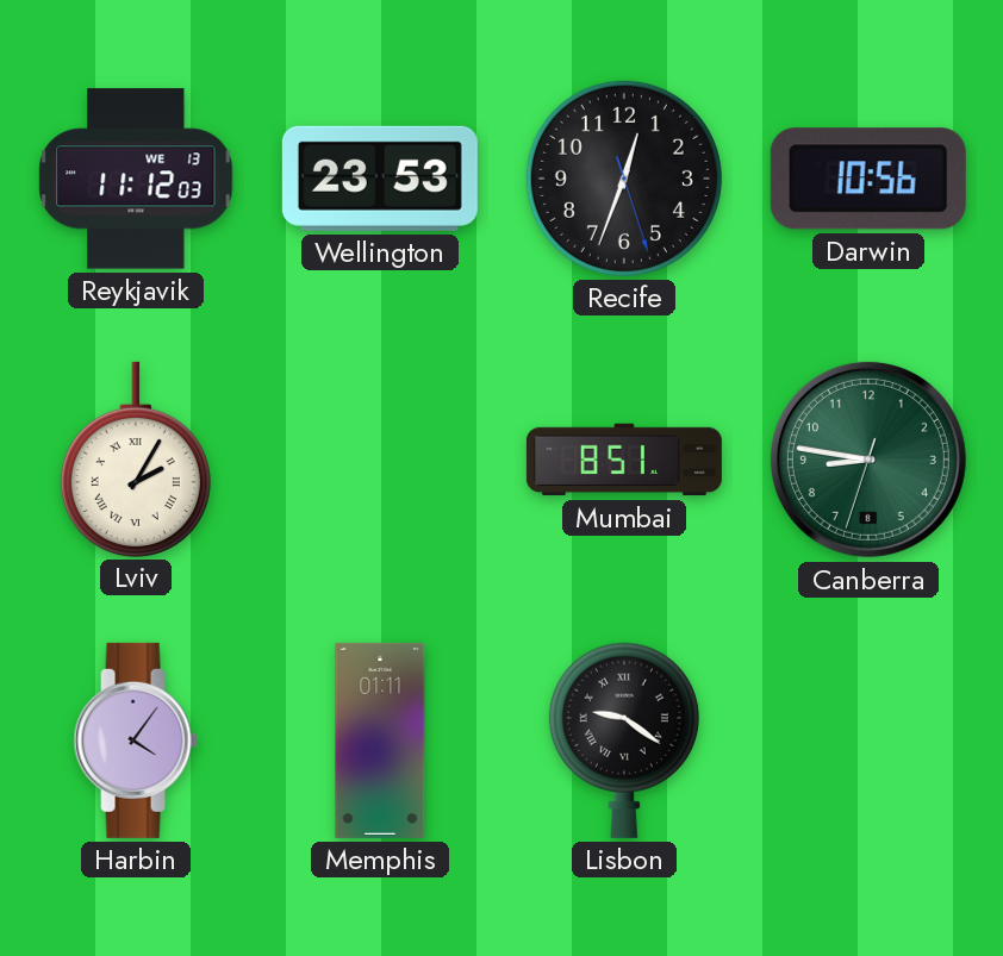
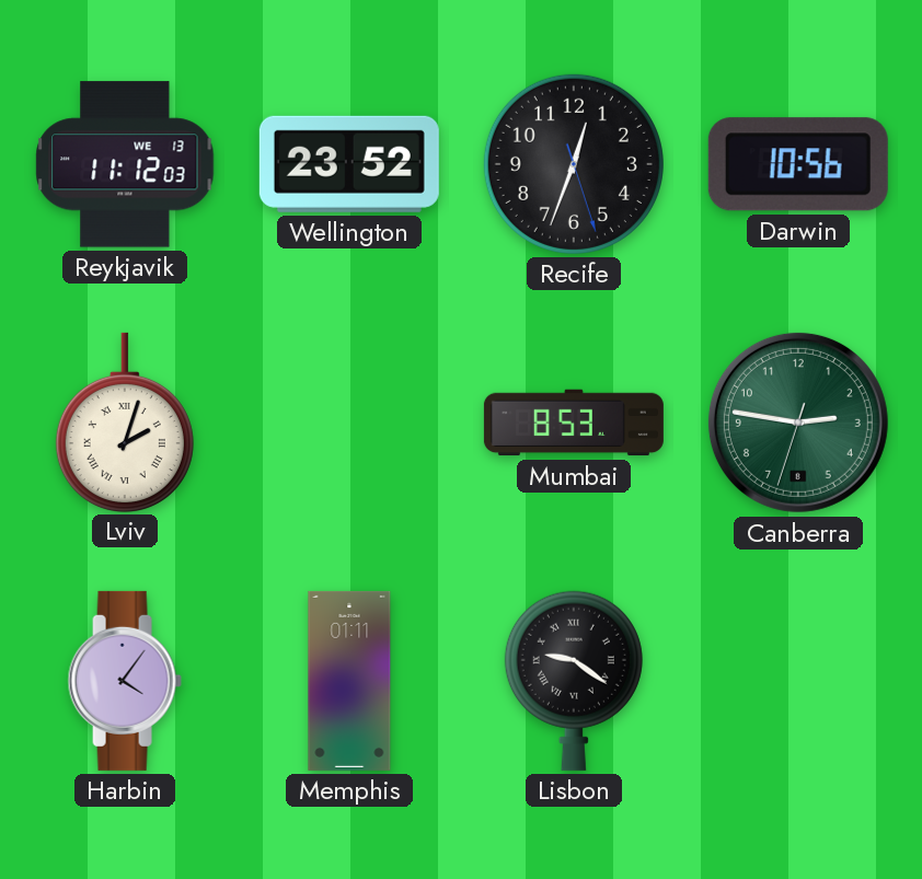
Wellington: 23:53 -> 23:52 (349, 164)
Lviv: 2:05 -> 2:03 (125, 421)
Mumbai: 8:51 -> 8:53 (574, 423)
Canberra: 8:46 -> 2:46 (798, 423)
